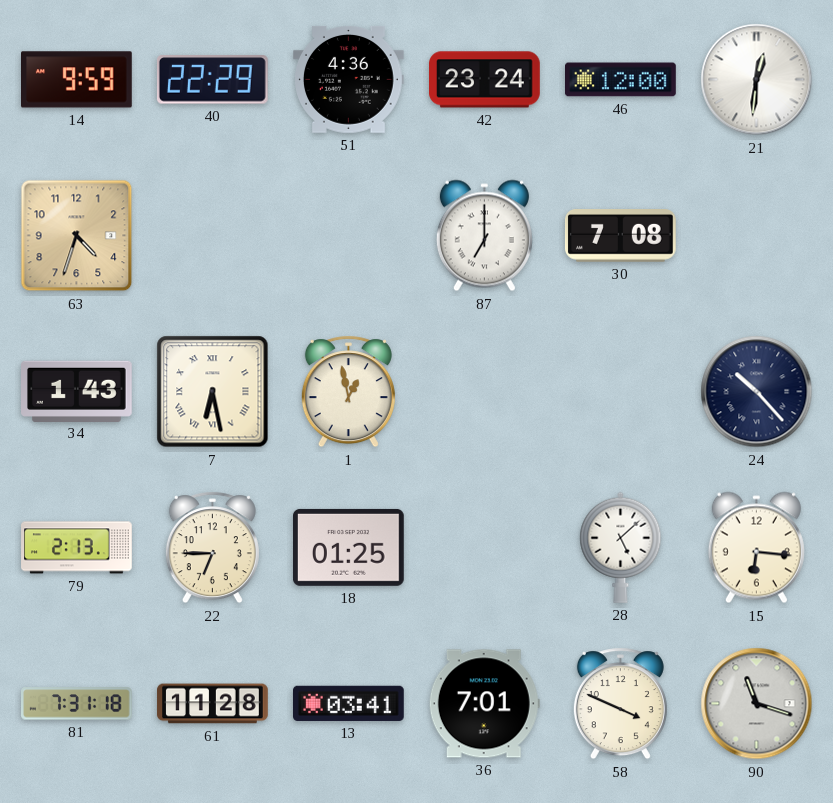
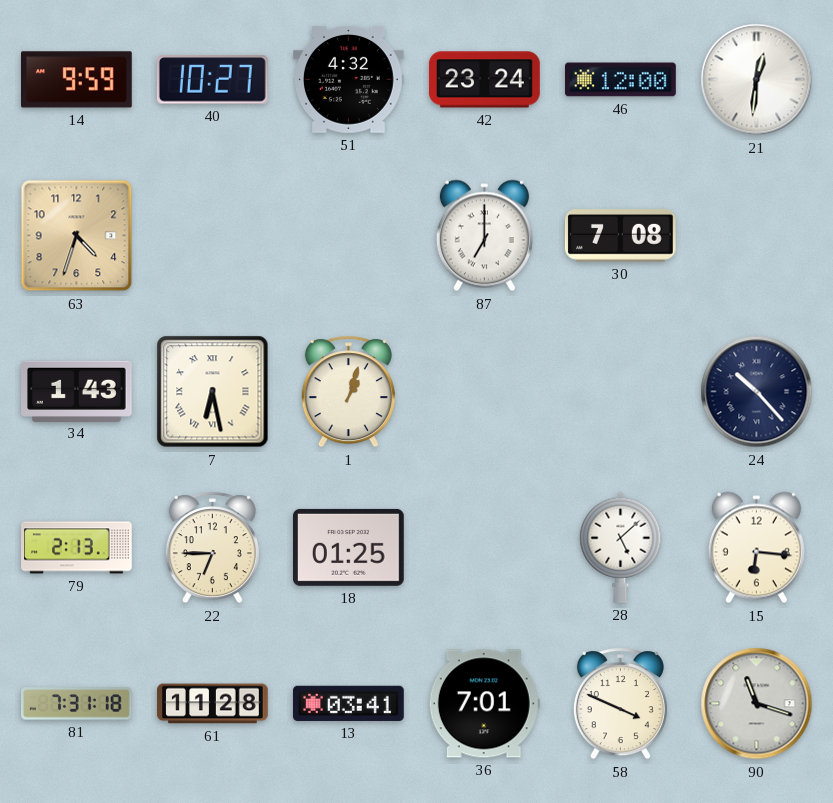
40: 22:29 -> 10:27 (212, 80)
51: 4:36 -> 4:32 (349, 79)
1: 12:58 -> 1:03 (348, 392)
